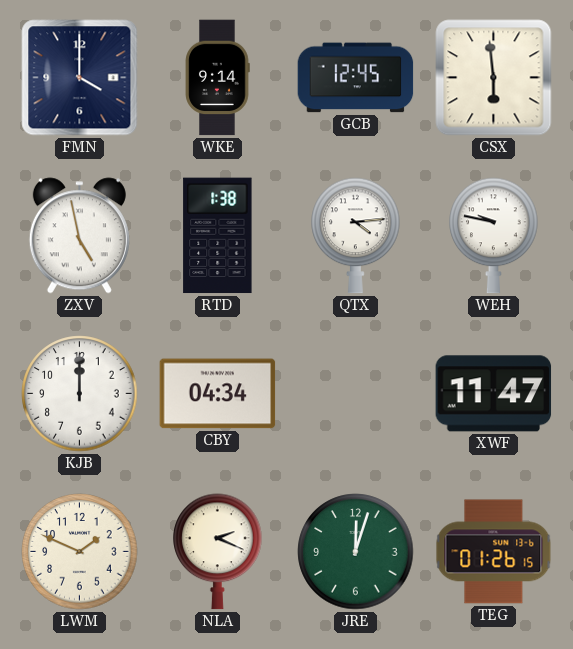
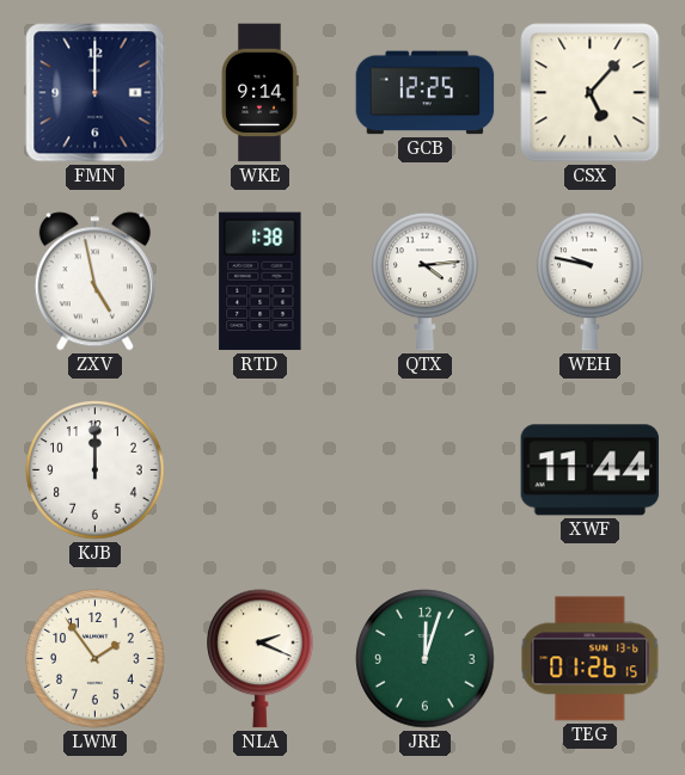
FMN: 4:00 -> 12:00 (96, 93)
GCB: 12:45 -> 12:25 (426, 93)
CSX: 5:59 -> 5:07 (591, 93)
CBY: 04:34 -> none (218, 394)
XWF: 11:47 -> 11:44 (591, 470)
LWM: 1:49 -> 1:54 (96, 659)
